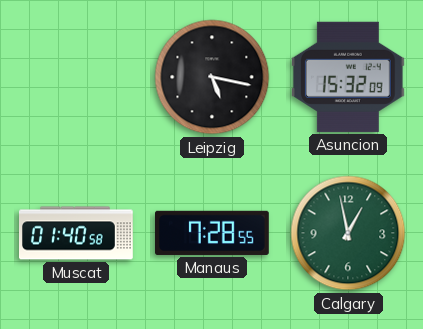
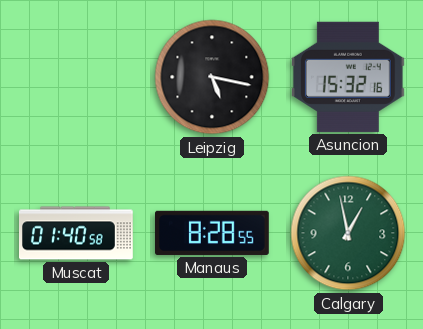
Asuncion: 15:32:09 -> 15:32:16 (348, 77)
Manaus: 7:28 -> 8:28 (213, 233)
